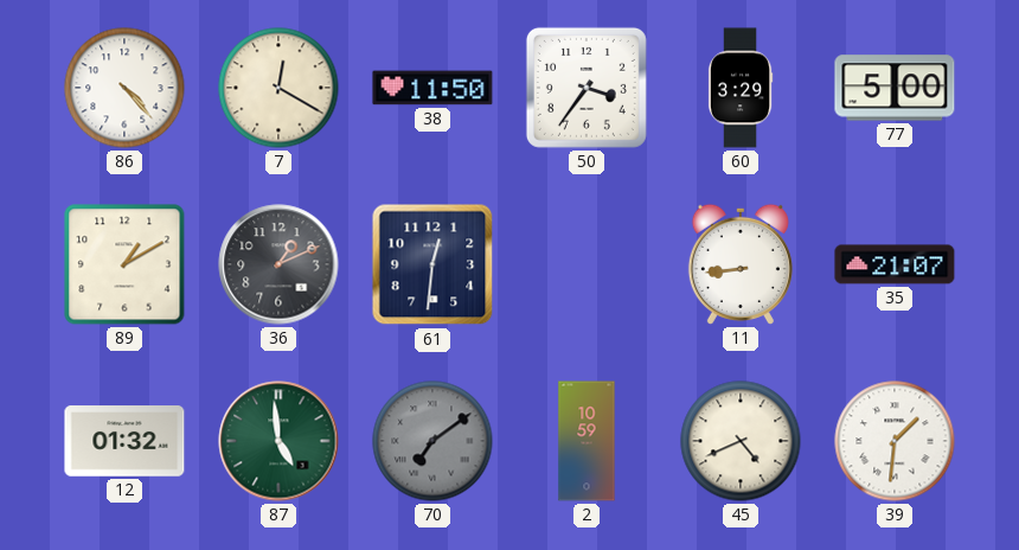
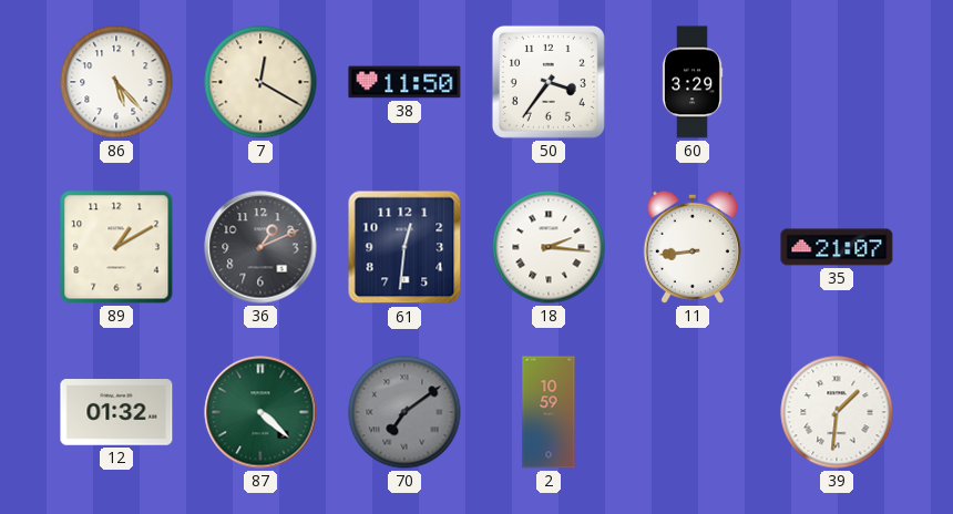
86: 4:23 -> 5:23 (116, 82)
77: 5:00 -> none (895, 88)
18: none -> 2:16 (549, 247)
87: 4:59 -> 4:22 (260, 412)
45: 4:41 -> none (741, 441)
